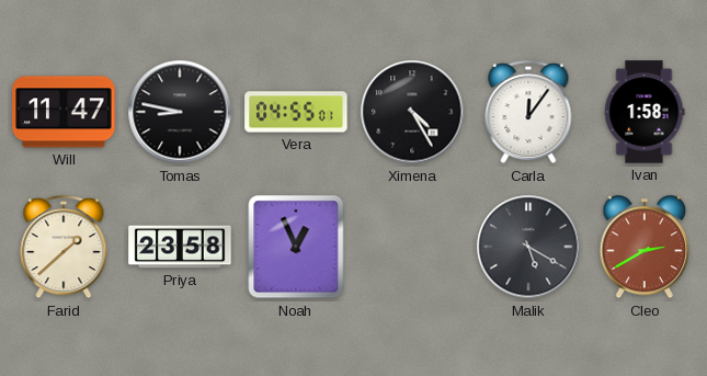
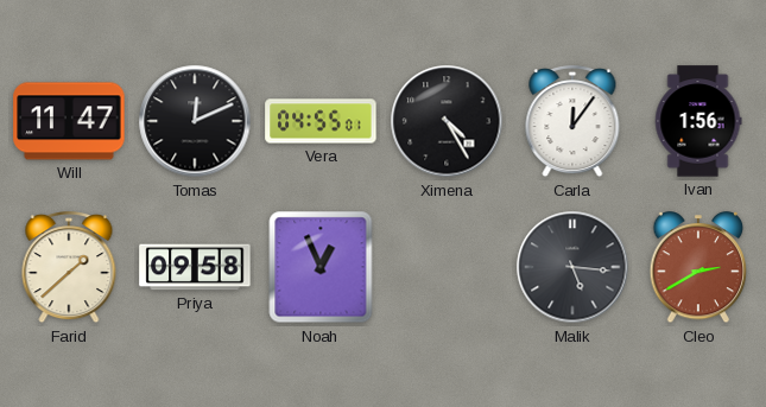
Tomas: 8:47 -> 12:11 (195, 121)
Ivan: 1:58 -> 1:56 (698, 121)
Priya: 23:58 -> 09:58 (195, 267)
Malik: 5:20 -> 5:16 (572, 267)
